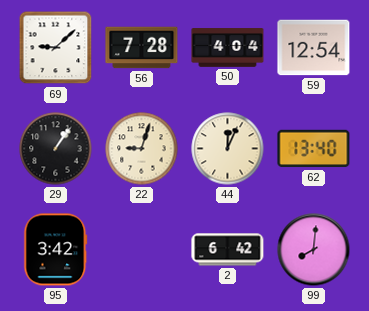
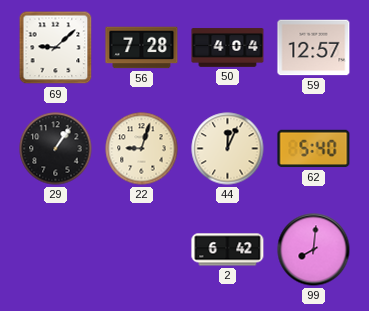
59: 12:54 -> 12:57 (314, 48)
62: 13:40 -> 5:40 (314, 149)
95: 3:42 -> none (56, 250)
